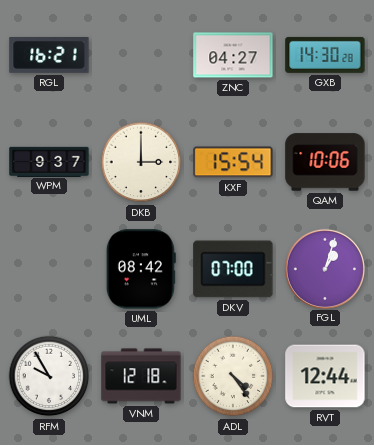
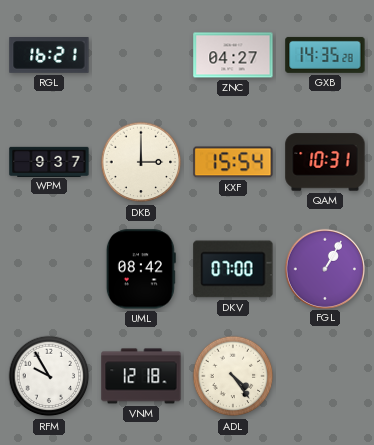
GXB: 14:30 -> 14:35 (325, 55)
QAM: 10:06 -> 10:31 (325, 162)
FGL: 1:03 -> 1:05 (324, 268)
RVT: 12:44 -> none (325, 376)
